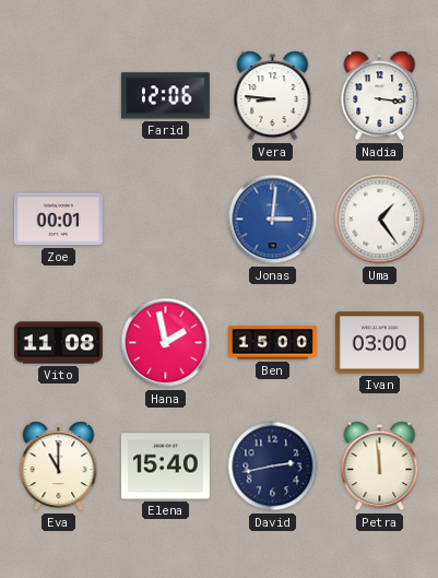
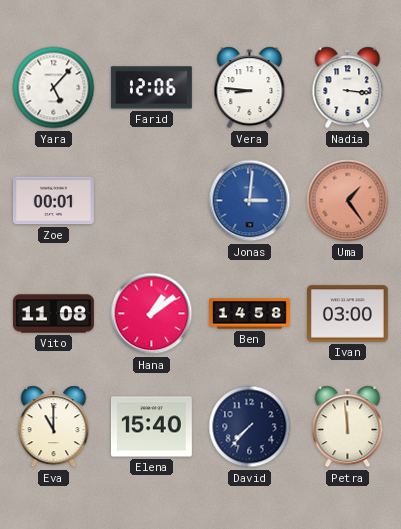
Yara: none -> 5:07 (54, 88)
Uma dial: white -> salmon (348, 201)
Hana: 1:58 -> 1:09 (152, 314)
Ben: 15:00 -> 14:58 (250, 314)
David: 2:43 -> 7:37 (250, 427)
